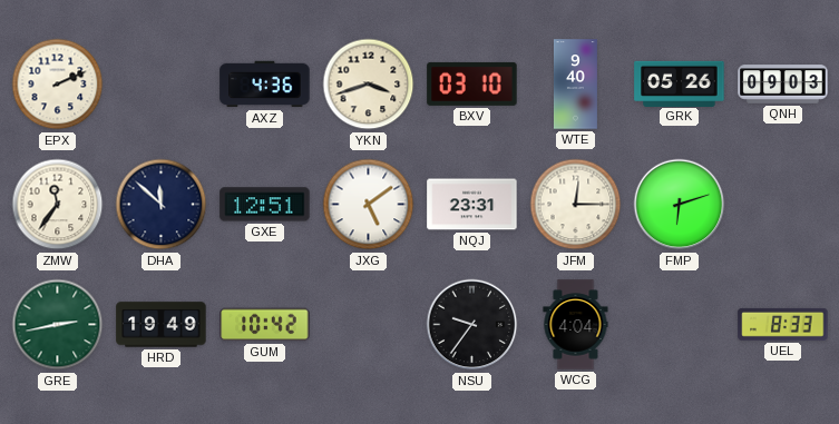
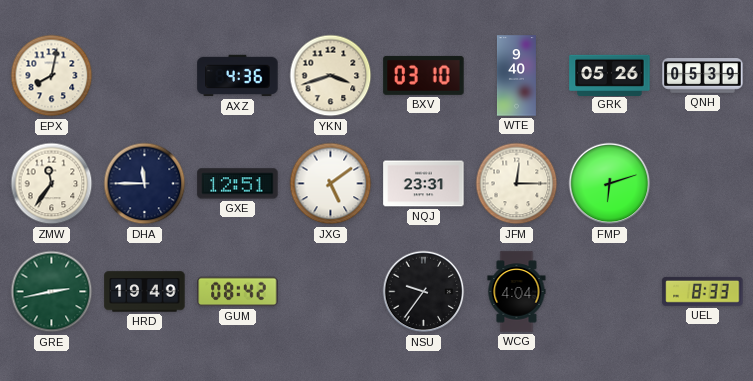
EPX: 2:11 -> 8:02 (52, 76)
QNH: 09:03 -> 05:39 (703, 76)
DHA: 11:52 -> 11:45 (145, 184)
GUM: 10:42 -> 08:42 (238, 292)
